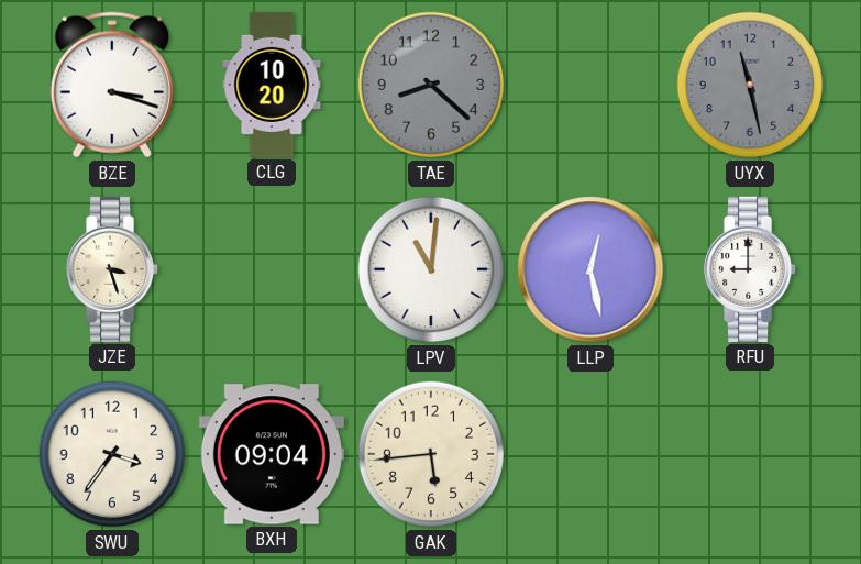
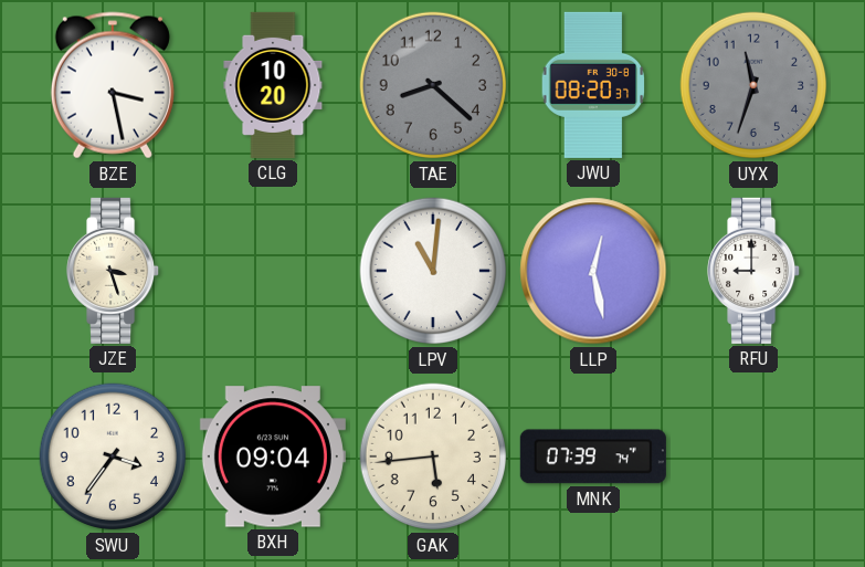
BZE: 3:18 -> 3:28 (113, 85)
JWU: none -> 08:20 (593, 85)
UYX: 11:28 -> 11:33 (753, 85)
MNK: none -> 07:39 (593, 456)
